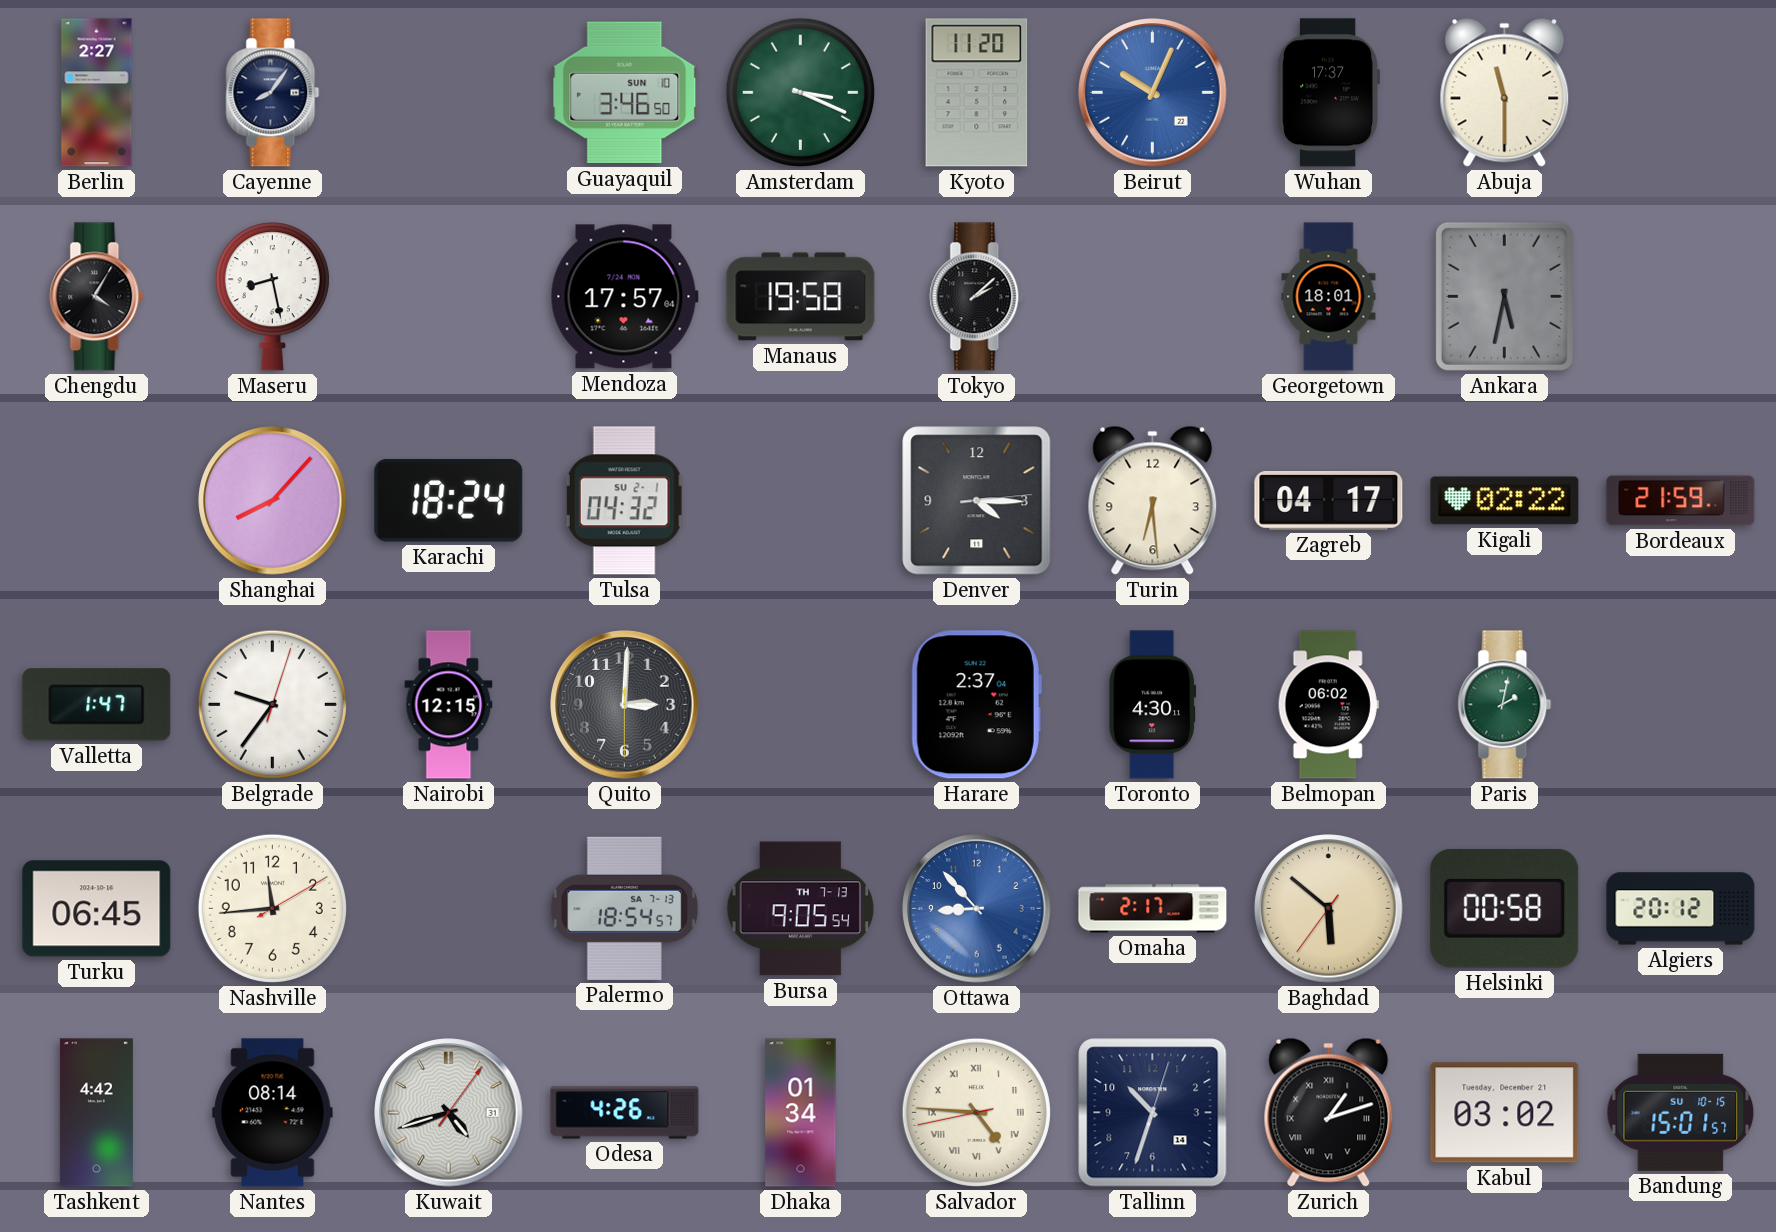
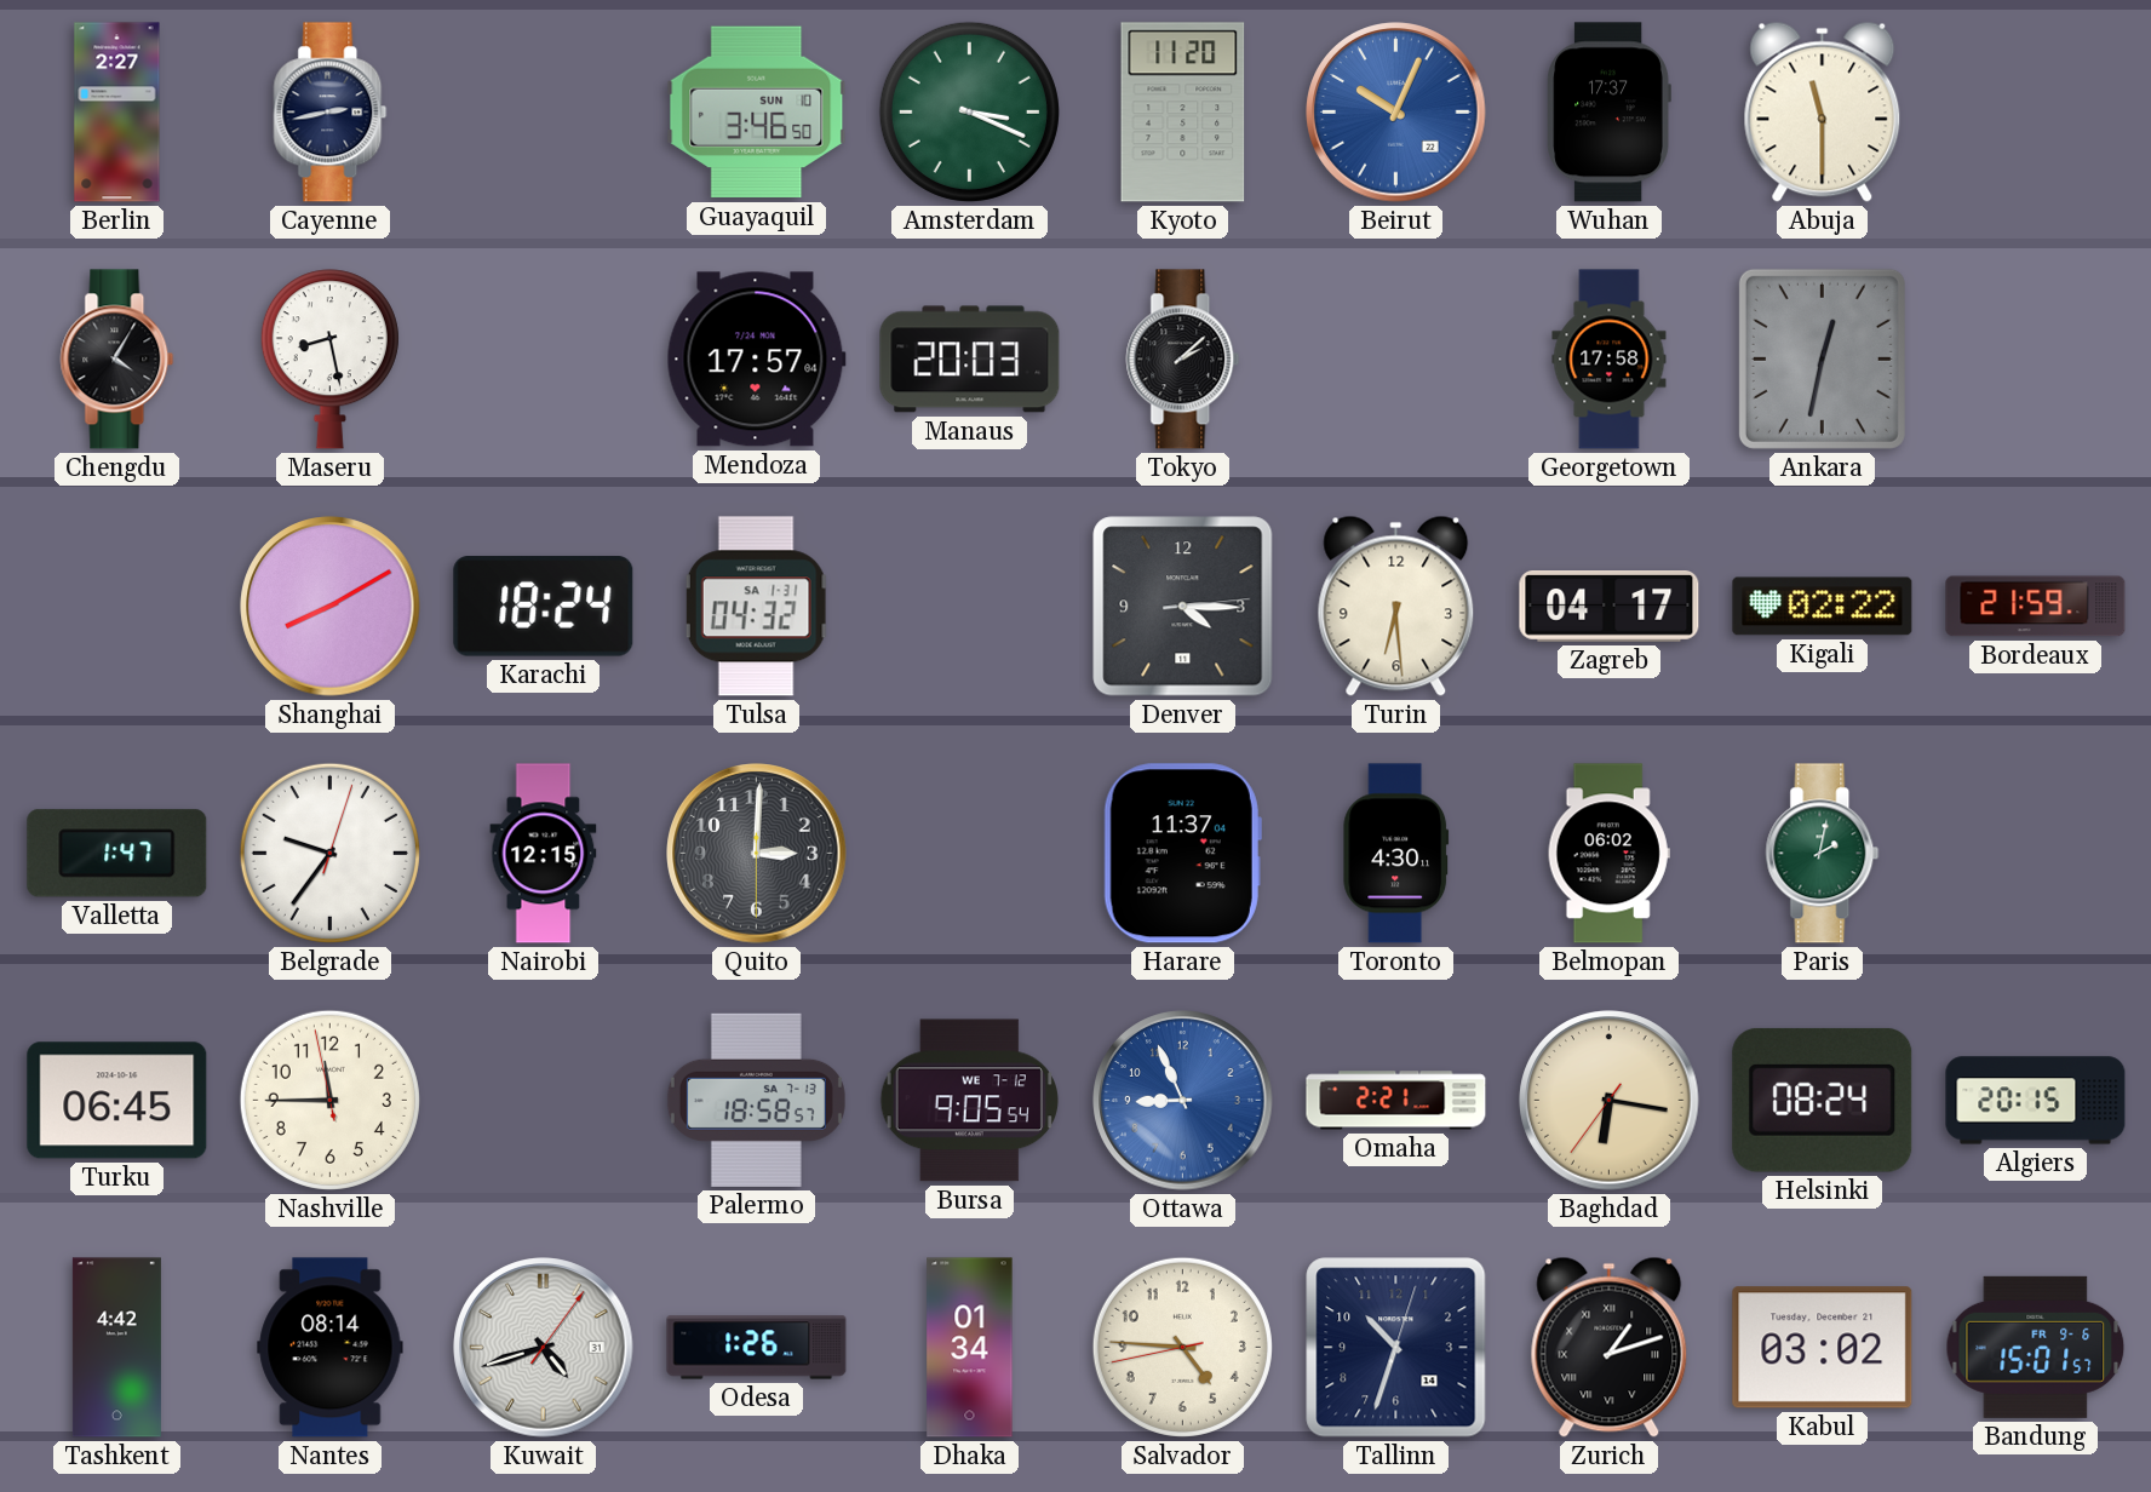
Cayenne: 8:06 -> 2:43 (331, 113)
Manaus: 19:58 -> 20:03 (970, 360)
Georgetown: 18:01 -> 17:58 (1610, 360)
Ankara: 5:32 -> 12:32 (1822, 358)
Shanghai: 8:07 -> 8:10 (331, 607)
Tulsa date: SU 2-1 -> SA 1-31 (756, 607)
Harare: 2:37 -> 11:37 (1182, 854)
Nashville: 11:44:10 -> 11:44:58 (329, 1100)
Palermo: 18:54 -> 18:58 (756, 1100)
Bursa date: TH 7-13 -> WE 7-12 (969, 1101)
Ottawa: 8:53 -> 8:56 (1183, 1101)
Omaha: 2:17 -> 2:21 (1396, 1101)
Baghdad: 5:51 -> 6:16 (1610, 1101)
Helsinki: 00:58 -> 08:24 (1823, 1100)
Algiers: 20:12 -> 20:15 (2036, 1101)
Odesa: 4:26 -> 1:26 (757, 1348)
Salvador numerals: Roman -> Arabic (1182, 1347)
Bandung date: SU 10-15 -> FR 9-6 (2036, 1347)
